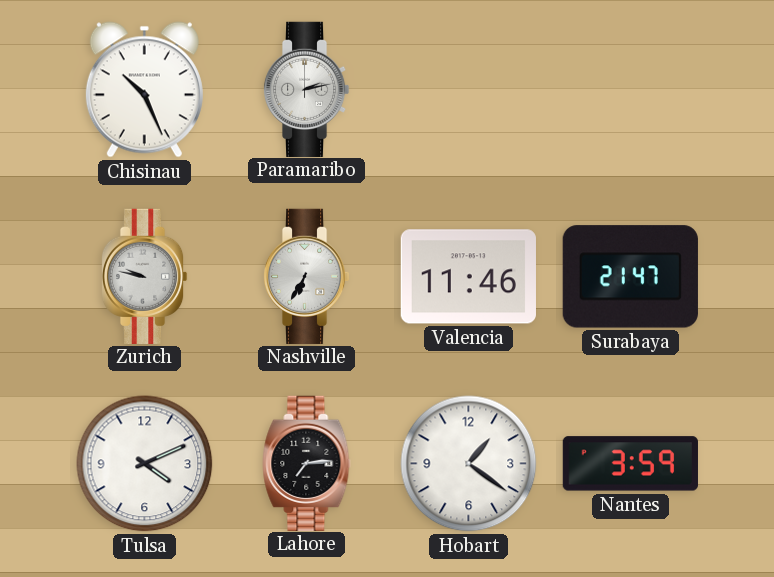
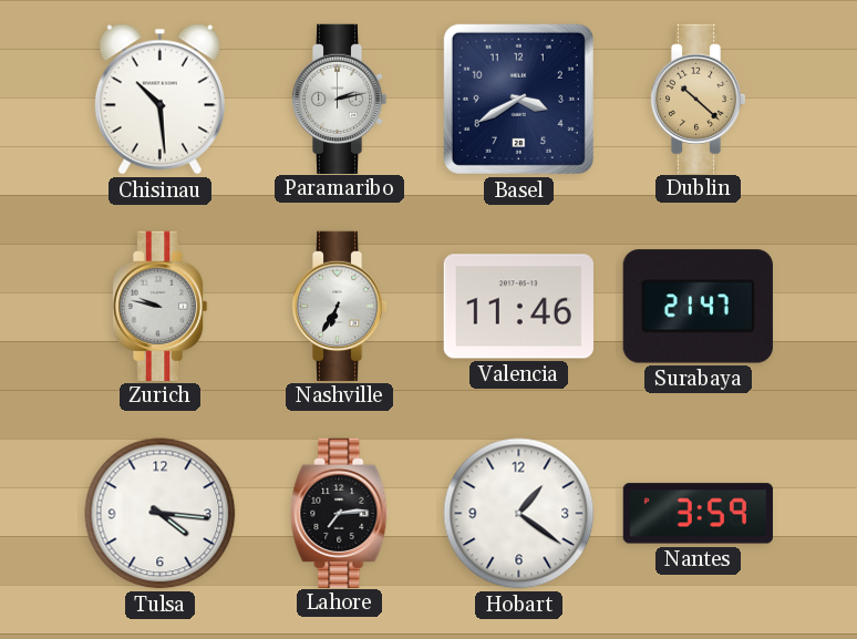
Chisinau: 10:26 -> 10:29 (159, 100)
Basel: none -> 3:40 (518, 99)
Dublin: none -> 10:22 (698, 99)
Tulsa: 4:11 -> 4:16 (161, 514)
